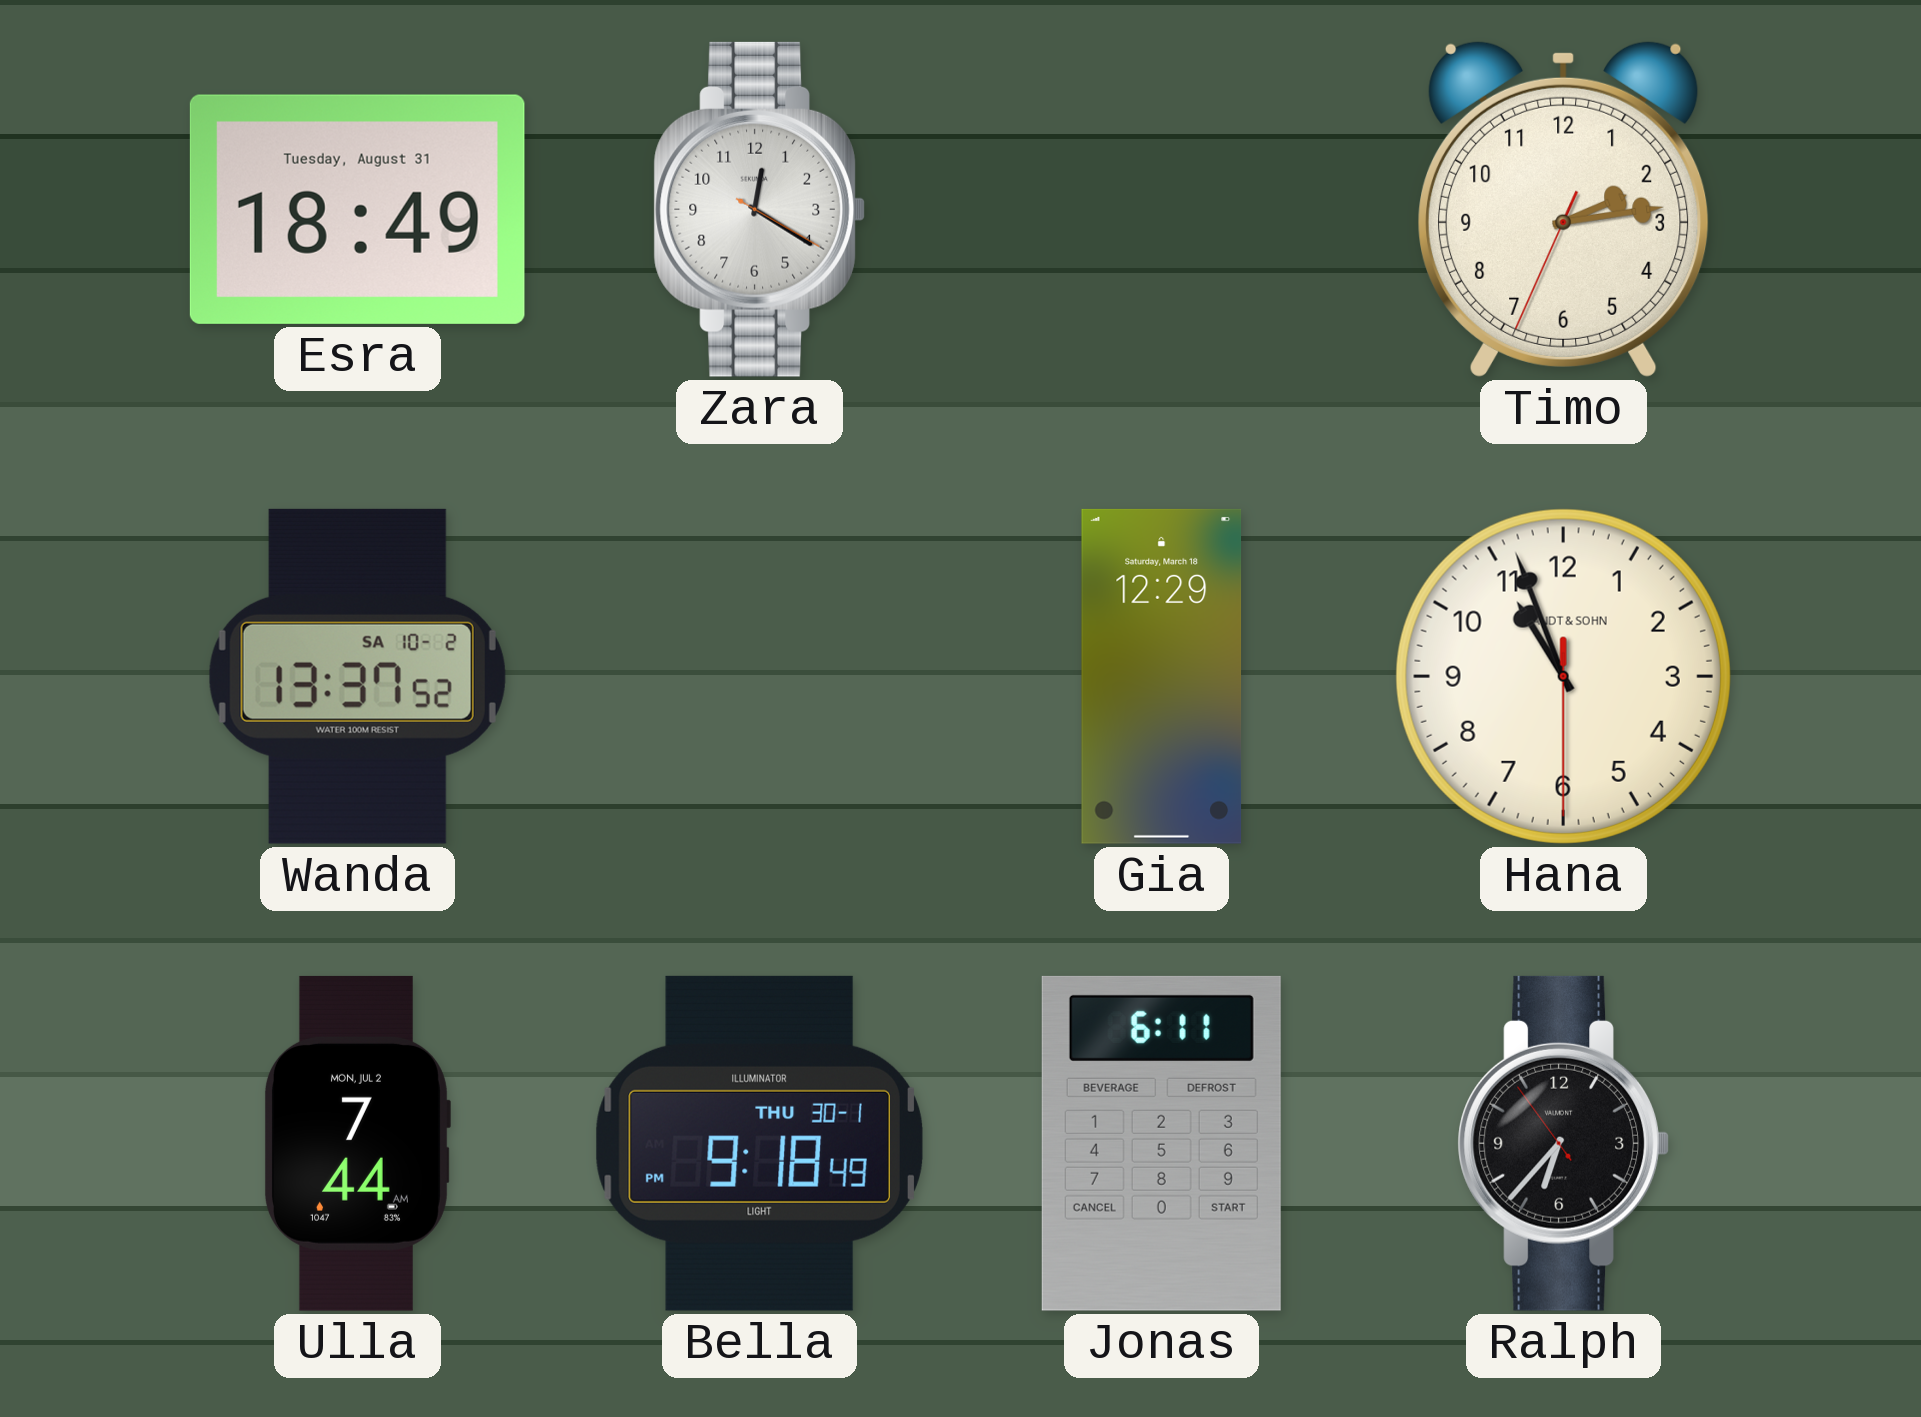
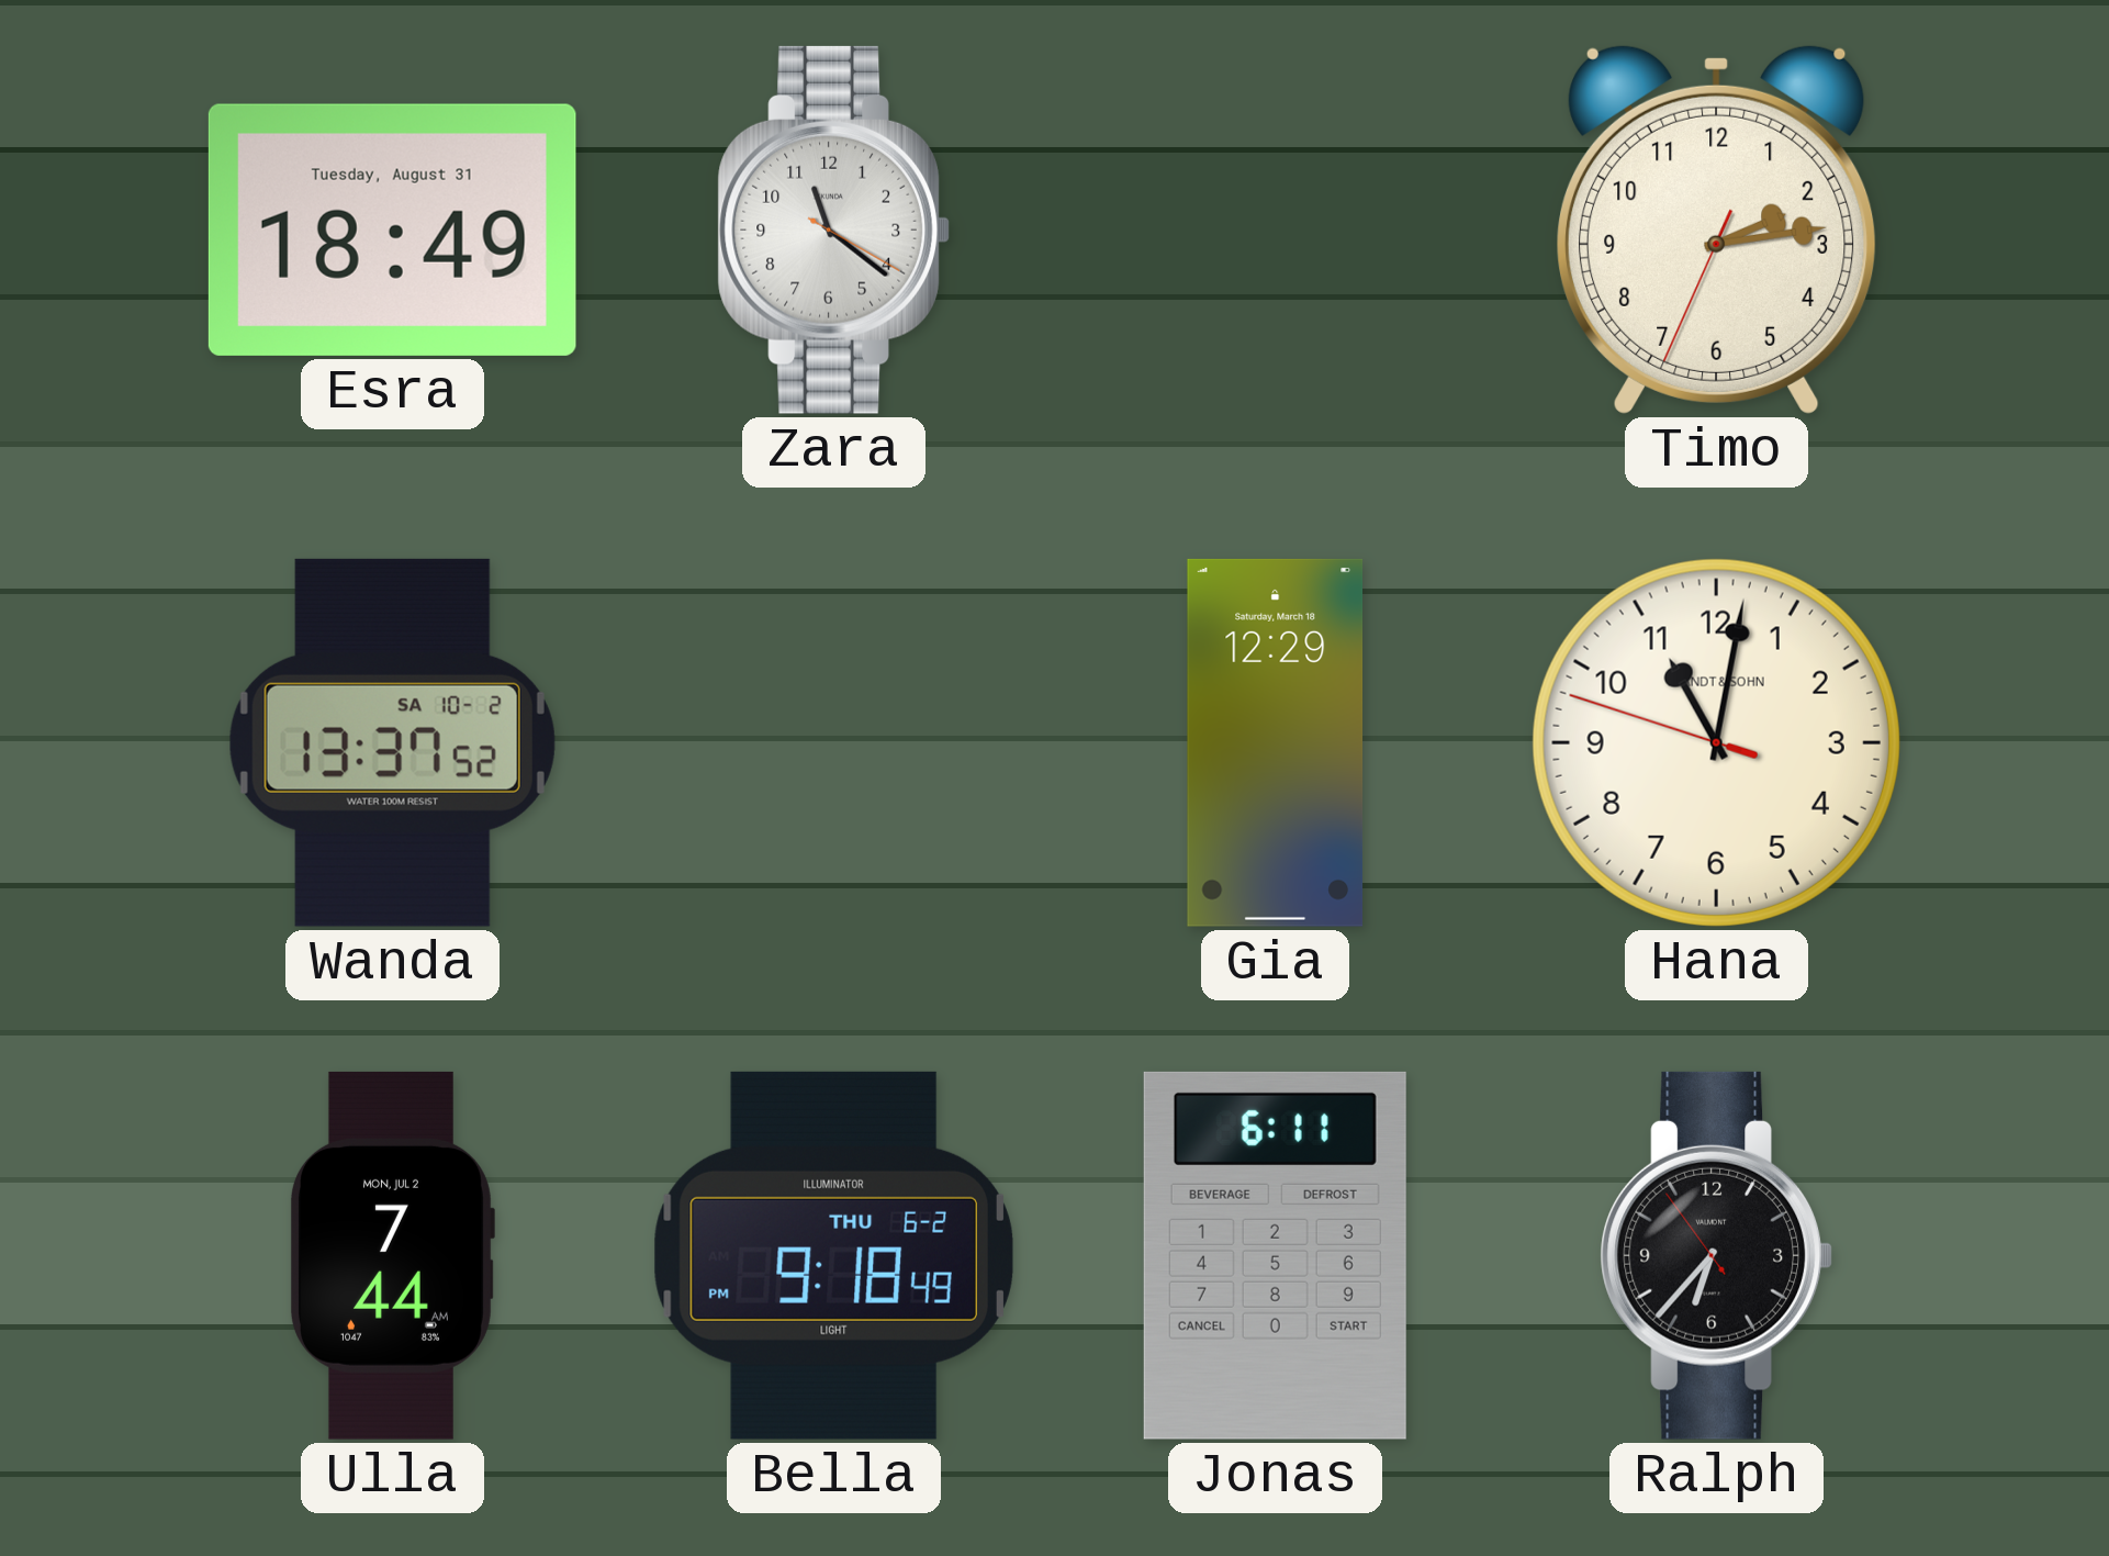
Zara: 12:20 -> 11:21 (833, 230)
Hana: 10:56 -> 11:01 (1716, 742)
Bella date: THU 30-1 -> THU 6-2 (833, 1255)
